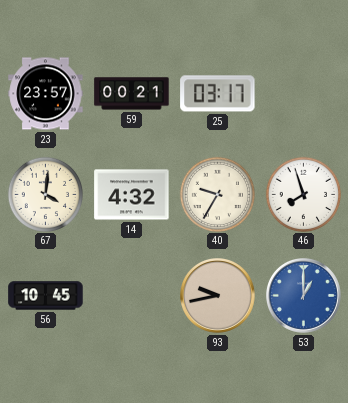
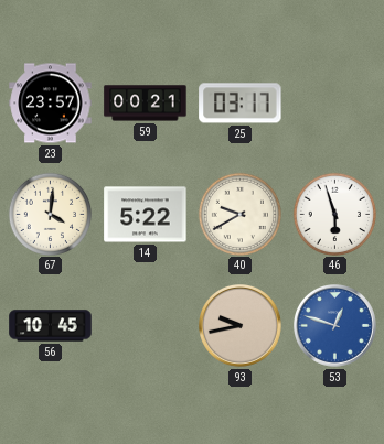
14: 4:32 -> 5:22 (146, 215)
40: 9:35 -> 9:40 (239, 214)
46: 7:57 -> 5:57 (334, 214)
53: 1:00 -> 12:48 (335, 326)
